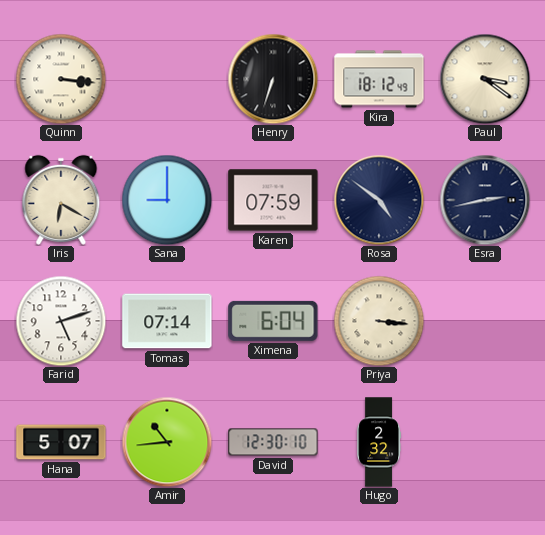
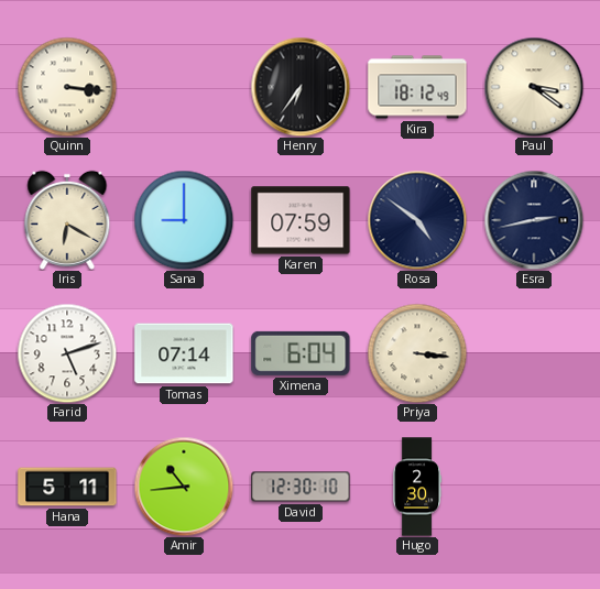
Henry: 6:33 -> 6:36 (301, 87)
Hana: 5:07 -> 5:11 (67, 487)
Hugo: 2:32 -> 2:30 (417, 487)
